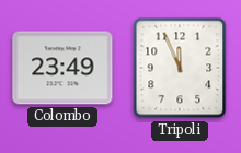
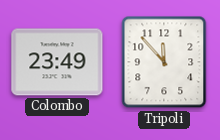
Tripoli: 11:56 -> 11:53 (164, 62)
